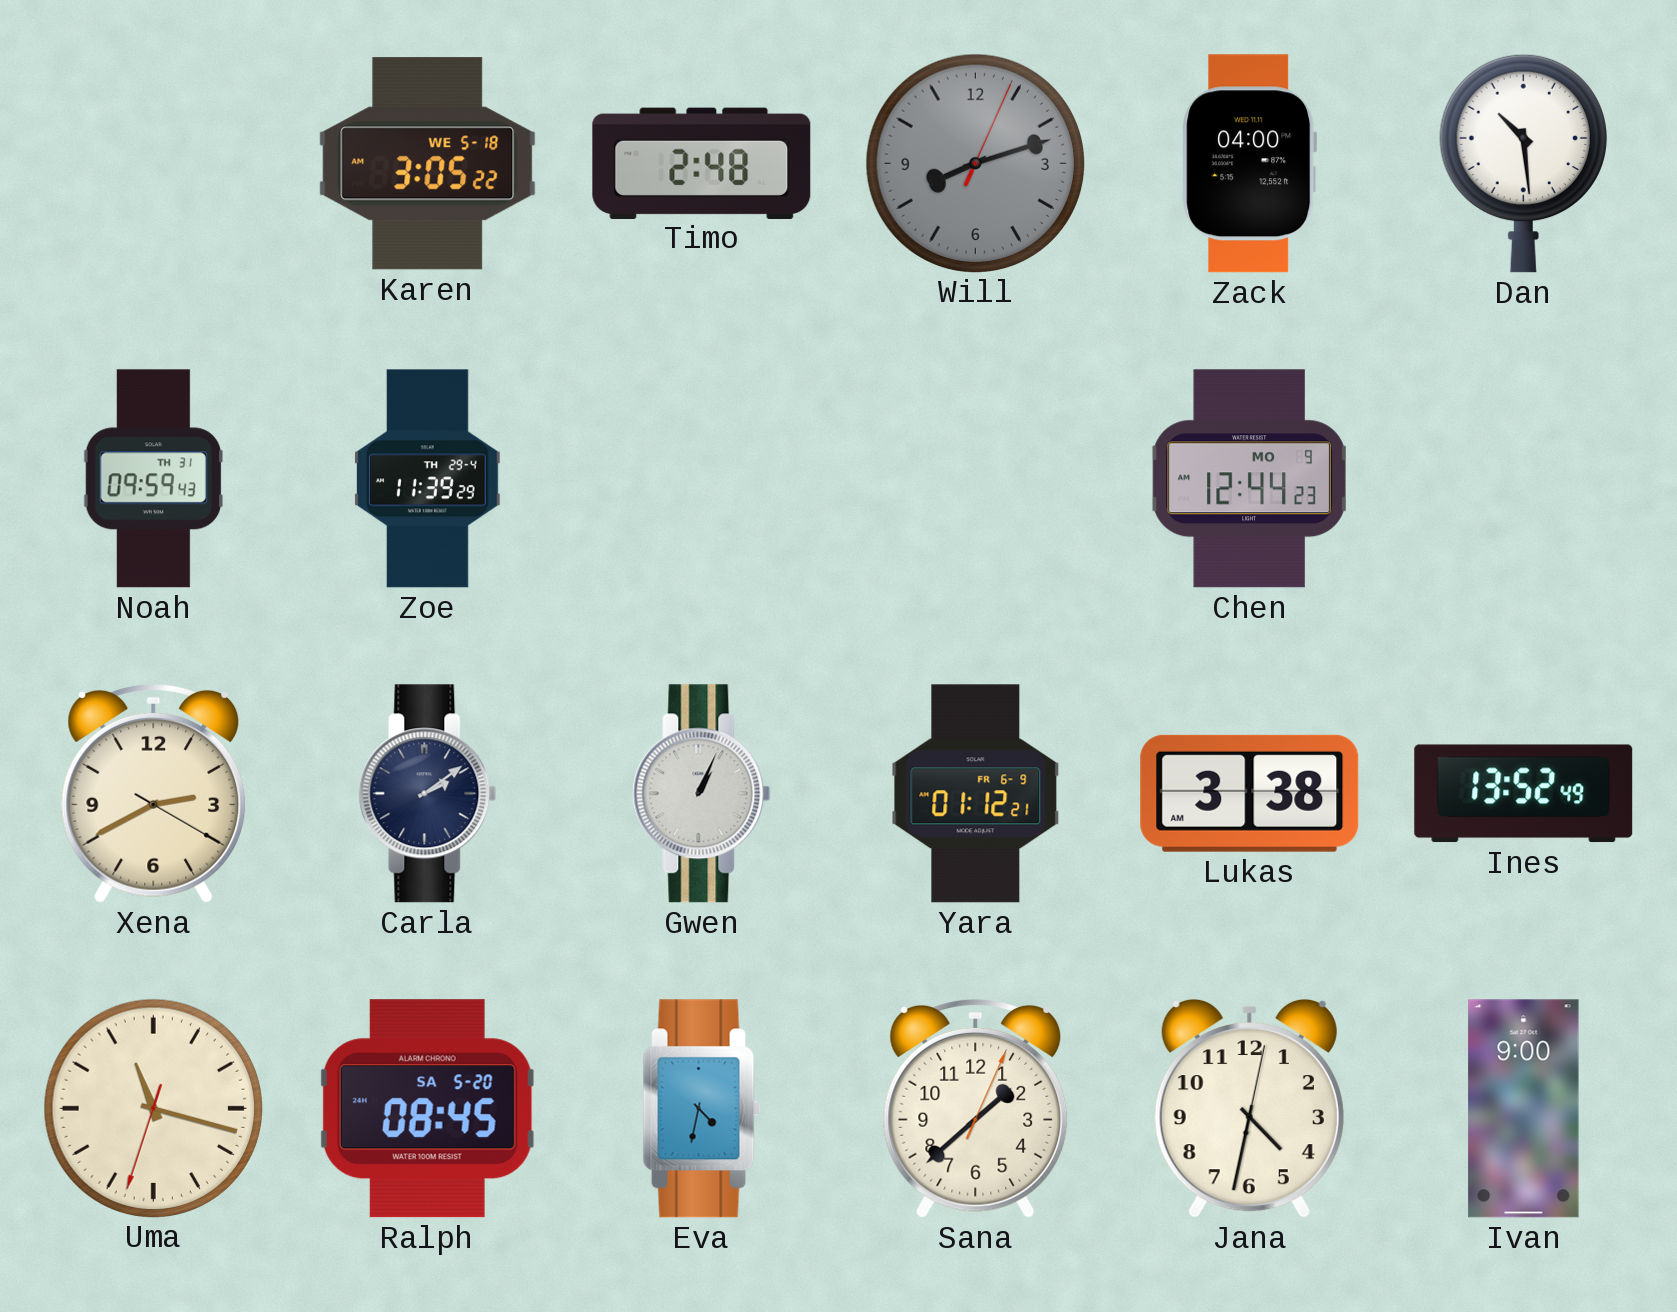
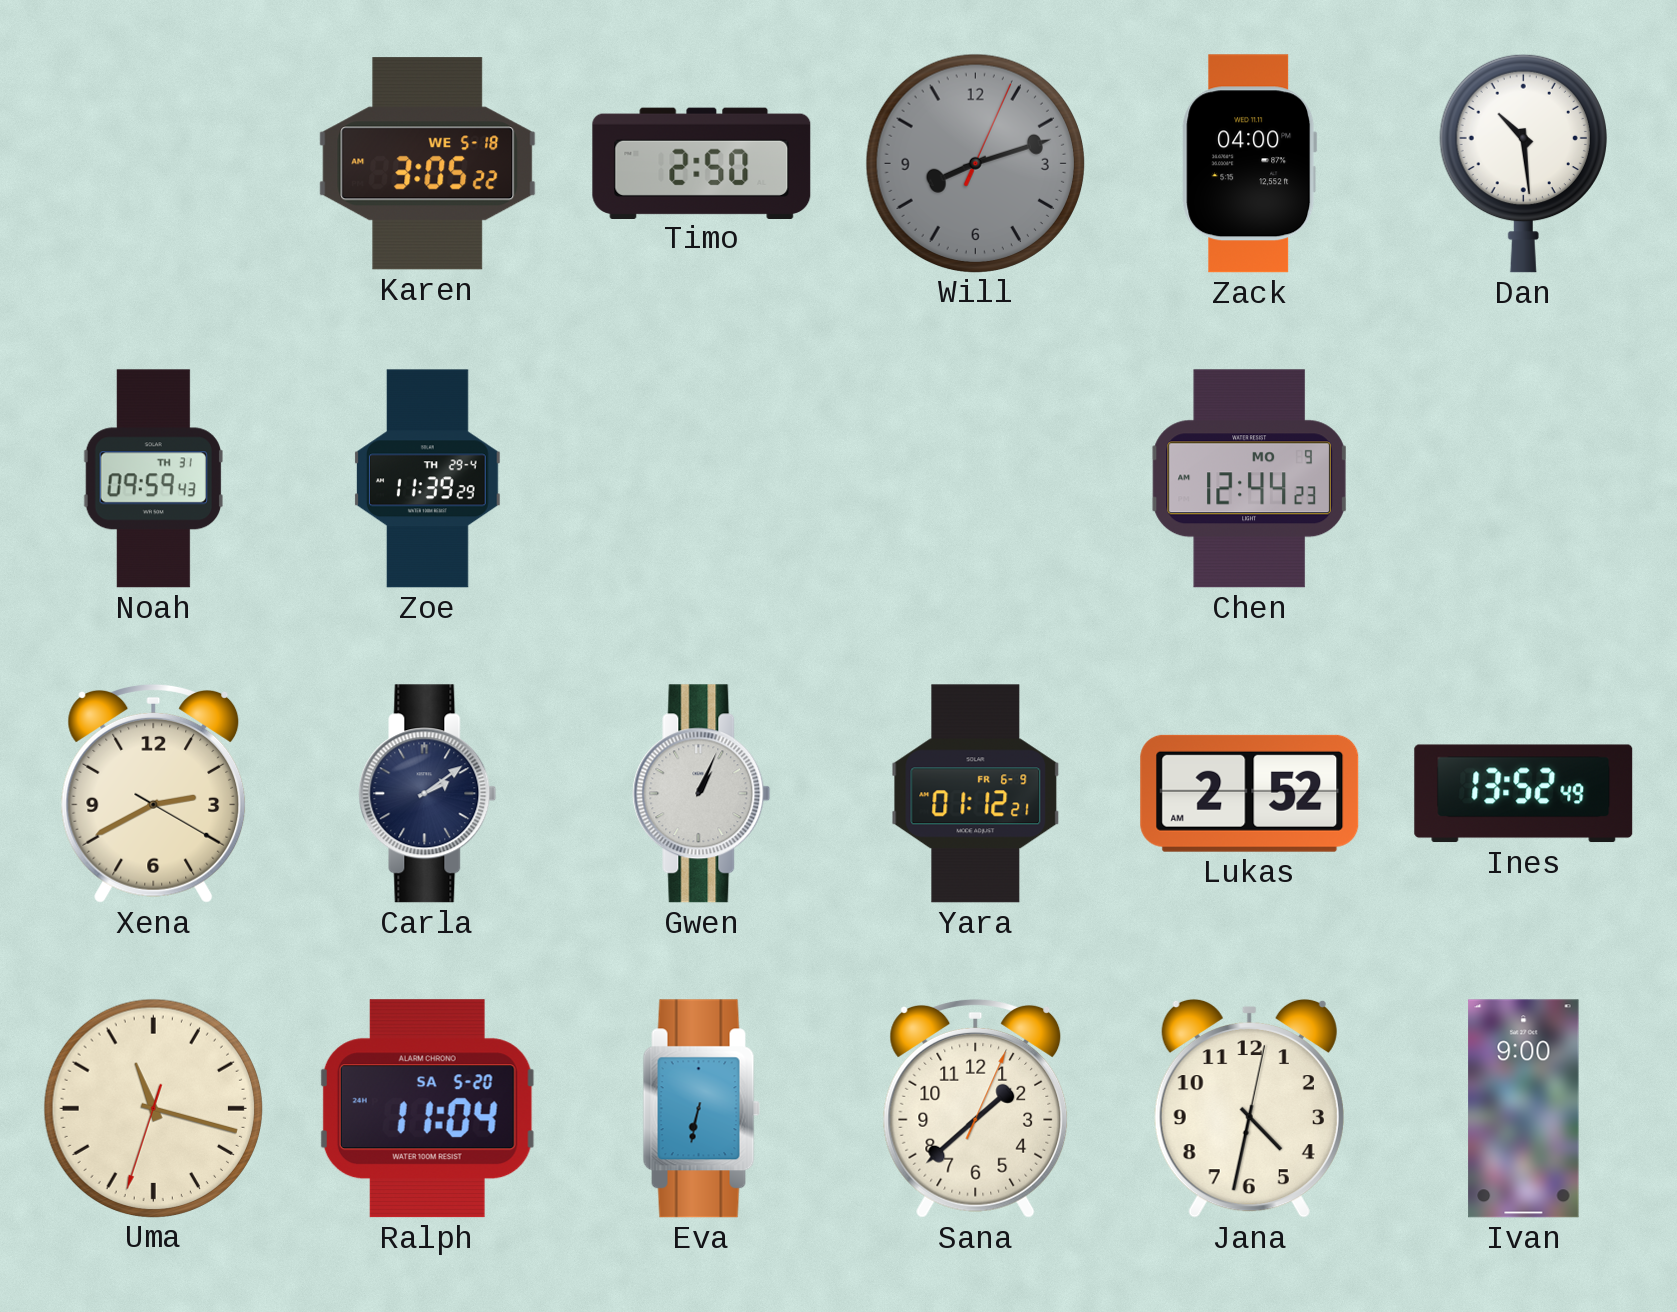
Timo: 2:48 -> 2:50 (702, 163)
Lukas: 3:38 -> 2:52 (1250, 793)
Ralph: 08:45 -> 11:04 (427, 1109)
Eva: 4:32 -> 6:32 (701, 1109)
